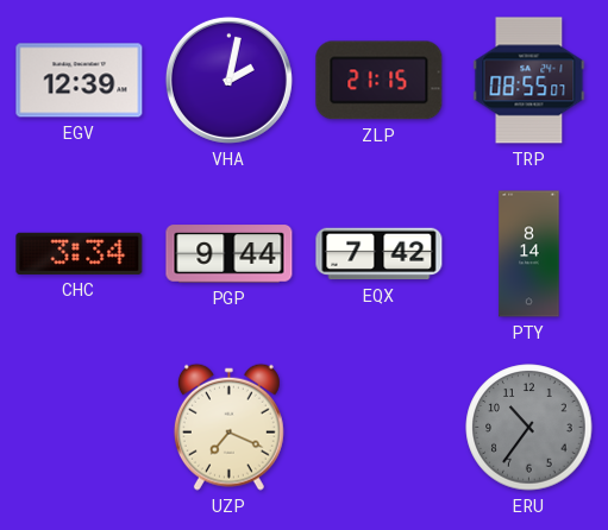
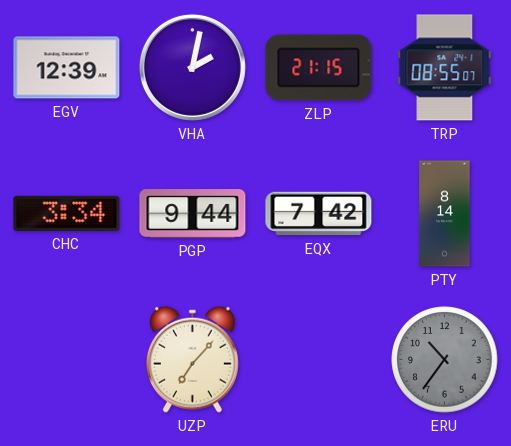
UZP: 7:19 -> 7:07 (192, 359)
